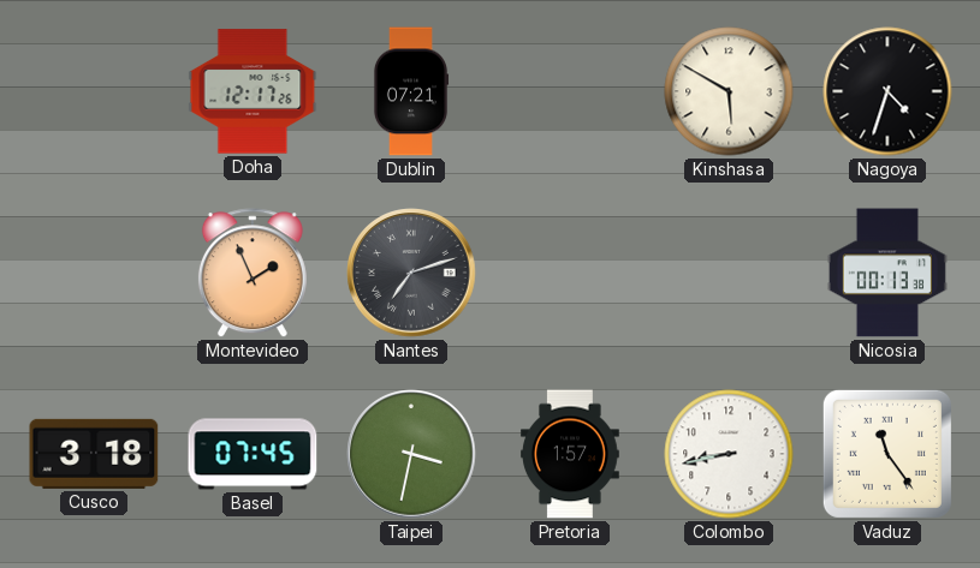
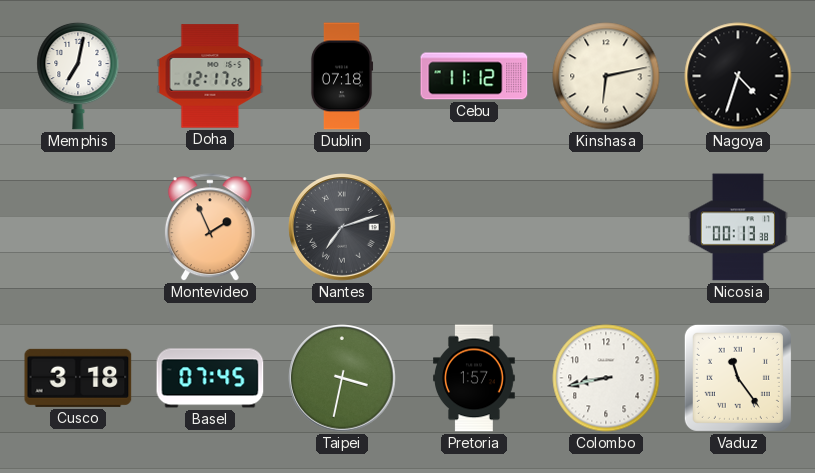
Memphis: none -> 7:02 (78, 76)
Dublin: 07:21 -> 07:18 (342, 76)
Cebu: none -> 11:12 (474, 76)
Kinshasa: 5:50 -> 6:13 (606, 76)
